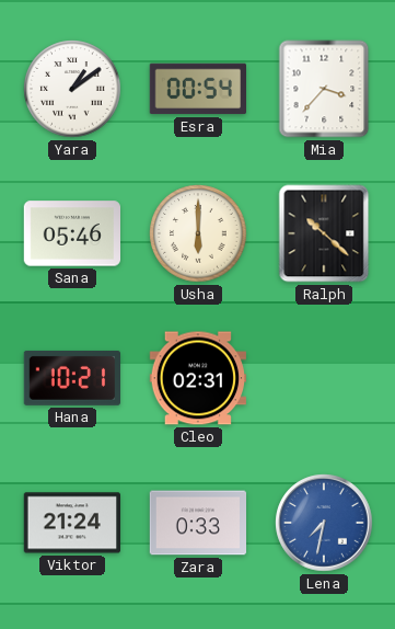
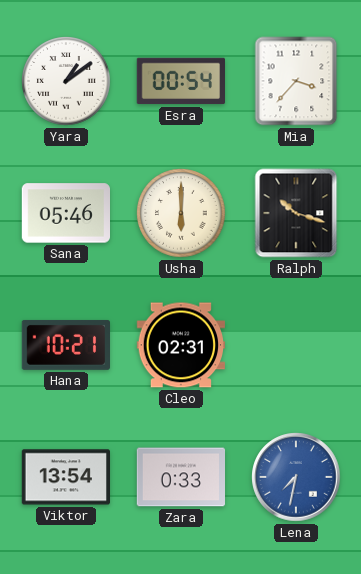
Ralph: 10:22 -> 10:18 (296, 213)
Viktor: 21:24 -> 13:54 (65, 477)
